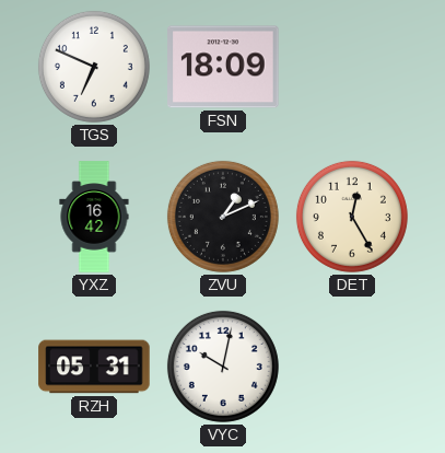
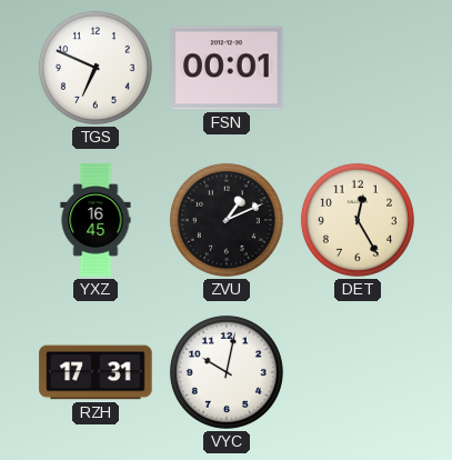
FSN: 18:09 -> 00:01 (227, 68)
YXZ: 16:42 -> 16:45 (96, 220)
RZH: 05:31 -> 17:31 (96, 372)
